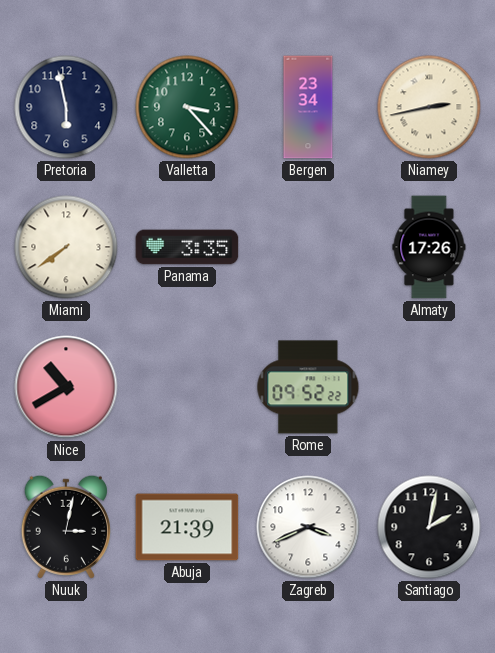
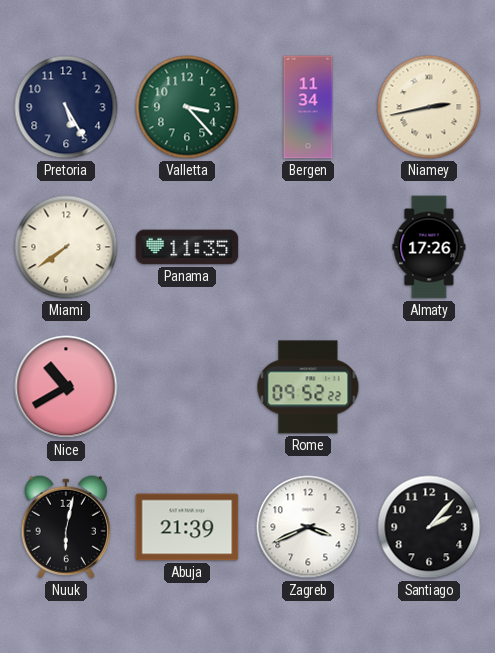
Pretoria: 5:58 -> 5:25 (66, 107)
Bergen: 23:34 -> 11:34 (308, 107)
Panama: 3:35 -> 11:35 (187, 247)
Nuuk: 3:02 -> 6:02 (66, 527)
Santiago: 2:02 -> 2:07 (429, 527)
